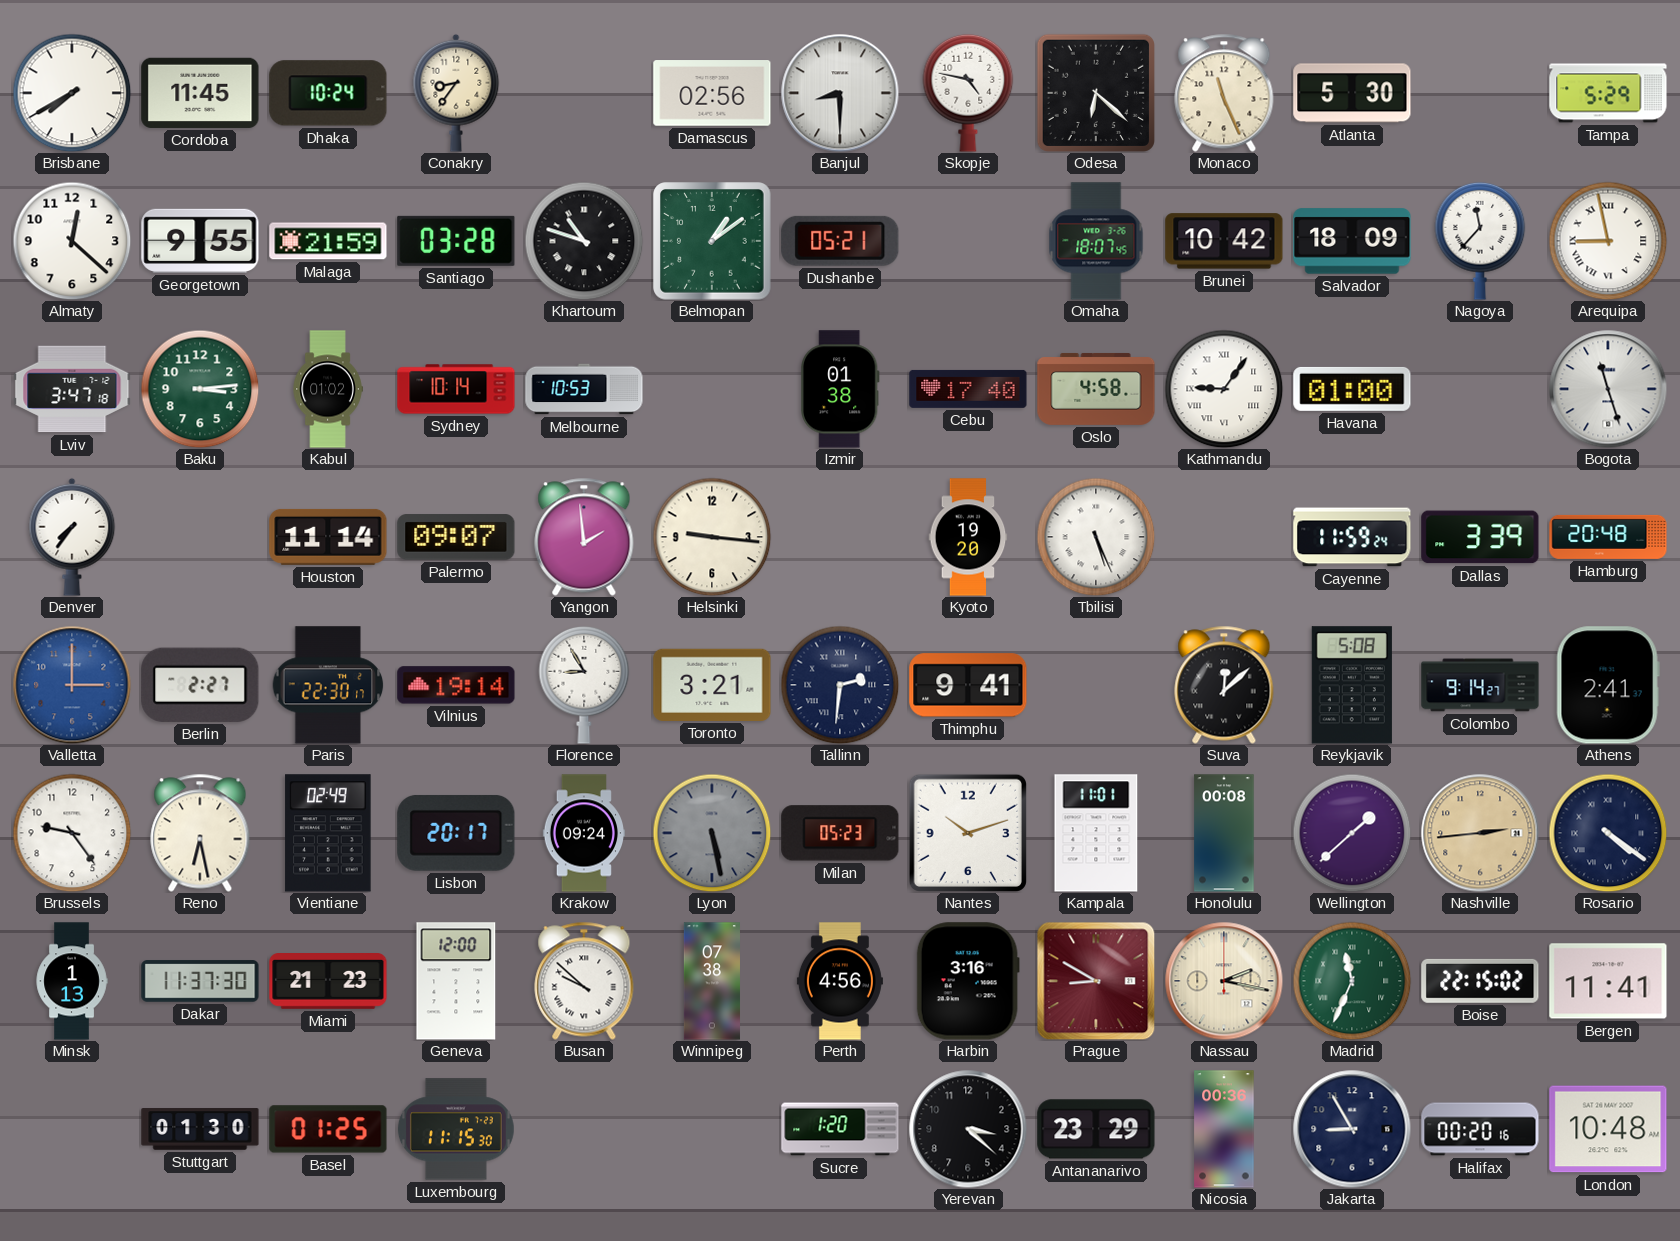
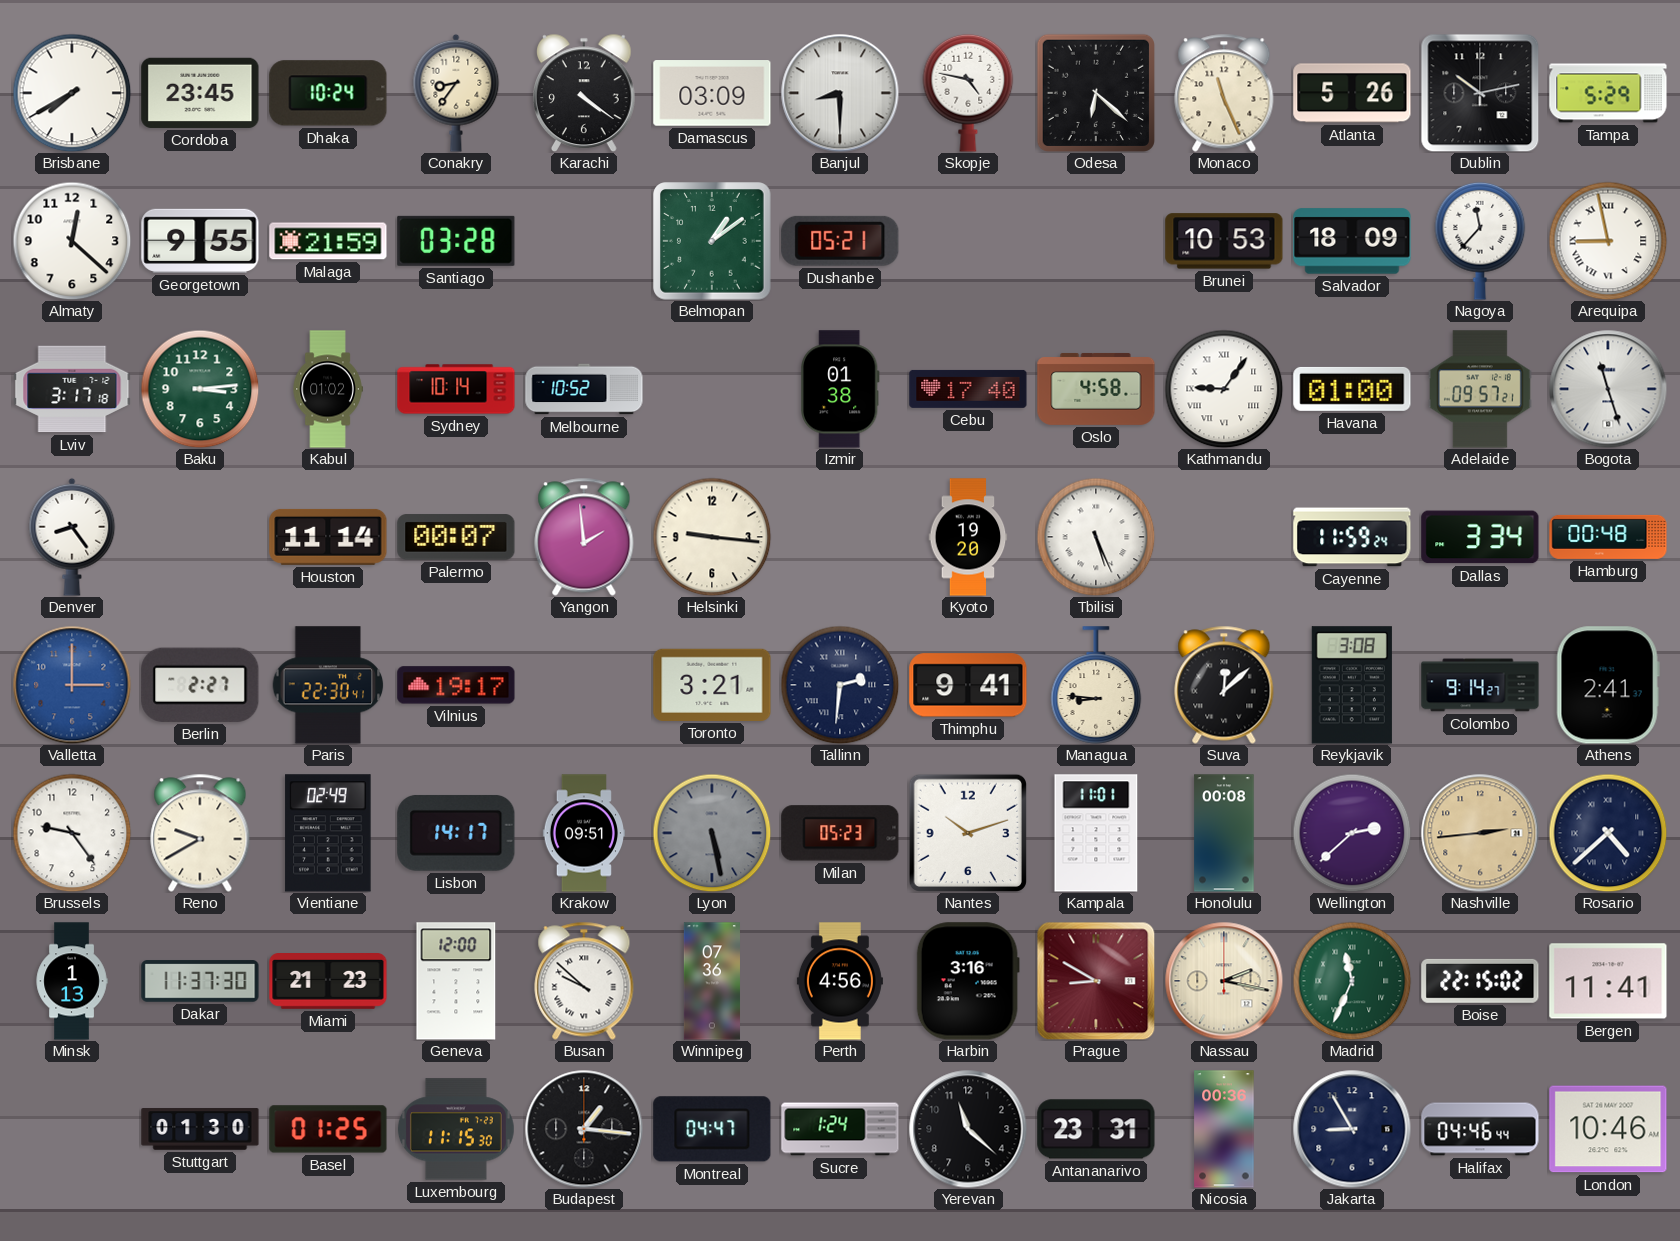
Cordoba: 11:45 -> 23:45 (200, 93)
Karachi: none -> 4:21 (585, 92)
Damascus: 02:56 -> 03:09 (712, 93)
Atlanta: 5:30 -> 5:26 (1352, 93)
Dublin: none -> 10:13 (1480, 93)
Khartoum: 10:48 -> none (584, 241)
Omaha: 18:07 -> none (1096, 241)
Brunei: 10:42 -> 10:53 (1224, 241)
Lviv: 3:47 -> 3:17 (72, 389)
Melbourne: 10:53 -> 10:52 (584, 389)
Adelaide: none -> 09:57 (1480, 389)
Denver: 7:36 -> 8:24 (72, 537)
Palermo: 09:07 -> 00:07 (456, 537)
Dallas: 3:39 -> 3:34 (1480, 537)
Hamburg: 20:48 -> 00:48 (1608, 537)
Paris: 22:30:17 -> 22:30:41 (328, 685)
Vilnius: 19:14 -> 19:17 (456, 685)
Florence: 8:55 -> none (584, 685)
Managua: none -> 8:46 (1096, 685)
Reykjavik: 5:08 -> 3:08 (1352, 685)
Reno: 6:28 -> 9:40 (200, 833)
Lisbon: 20:17 -> 14:17 (456, 833)
Krakow: 09:24 -> 09:51 (583, 833)
Wellington: 1:38 -> 2:38 (1352, 833)
Rosario: 4:21 -> 4:38 (1608, 833)
Winnipeg: 07:38 -> 07:36 (712, 981)
Budapest: none -> 1:16 (584, 1129)
Montreal: none -> 04:47 (712, 1129)
Sucre: 1:20 -> 1:24 (840, 1129)
Yerevan: 3:22 -> 11:22 (968, 1129)
Antananarivo: 23:29 -> 23:31 (1096, 1129)
Halifax: 00:20 -> 04:46 (1480, 1129)
London: 10:48 -> 10:46 (1608, 1129)
